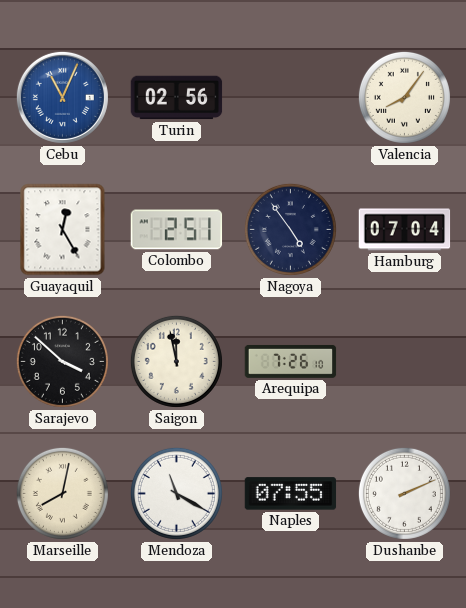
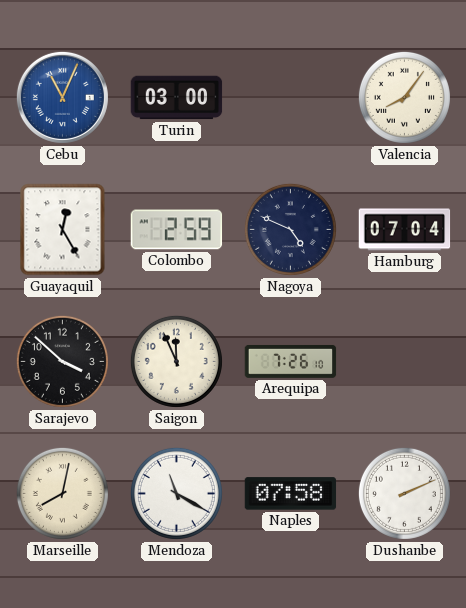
Turin: 02:56 -> 03:00 (177, 98)
Colombo: 2:51 -> 2:59 (177, 230)
Nagoya: 4:54 -> 4:49 (290, 229)
Saigon: 11:58 -> 11:56 (176, 361)
Naples: 07:55 -> 07:58 (291, 494)
